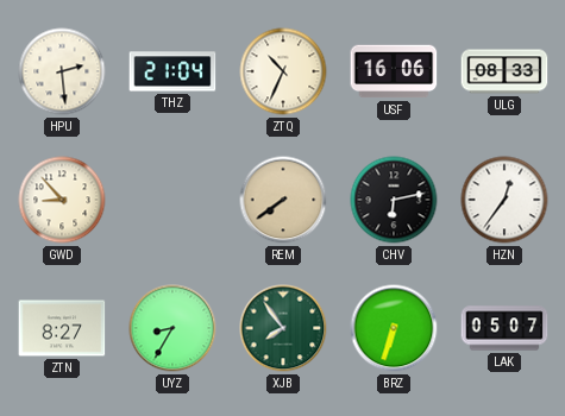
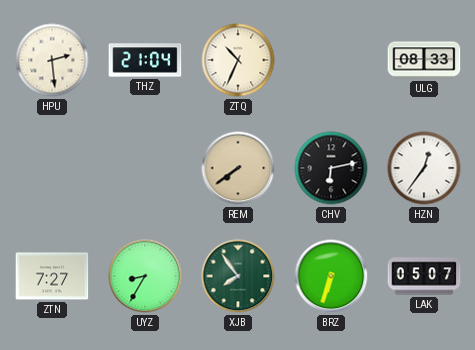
USF: 16:06 -> none (394, 71)
GWD: 8:53 -> none (62, 200)
ZTN: 8:27 -> 7:27 (52, 276)
